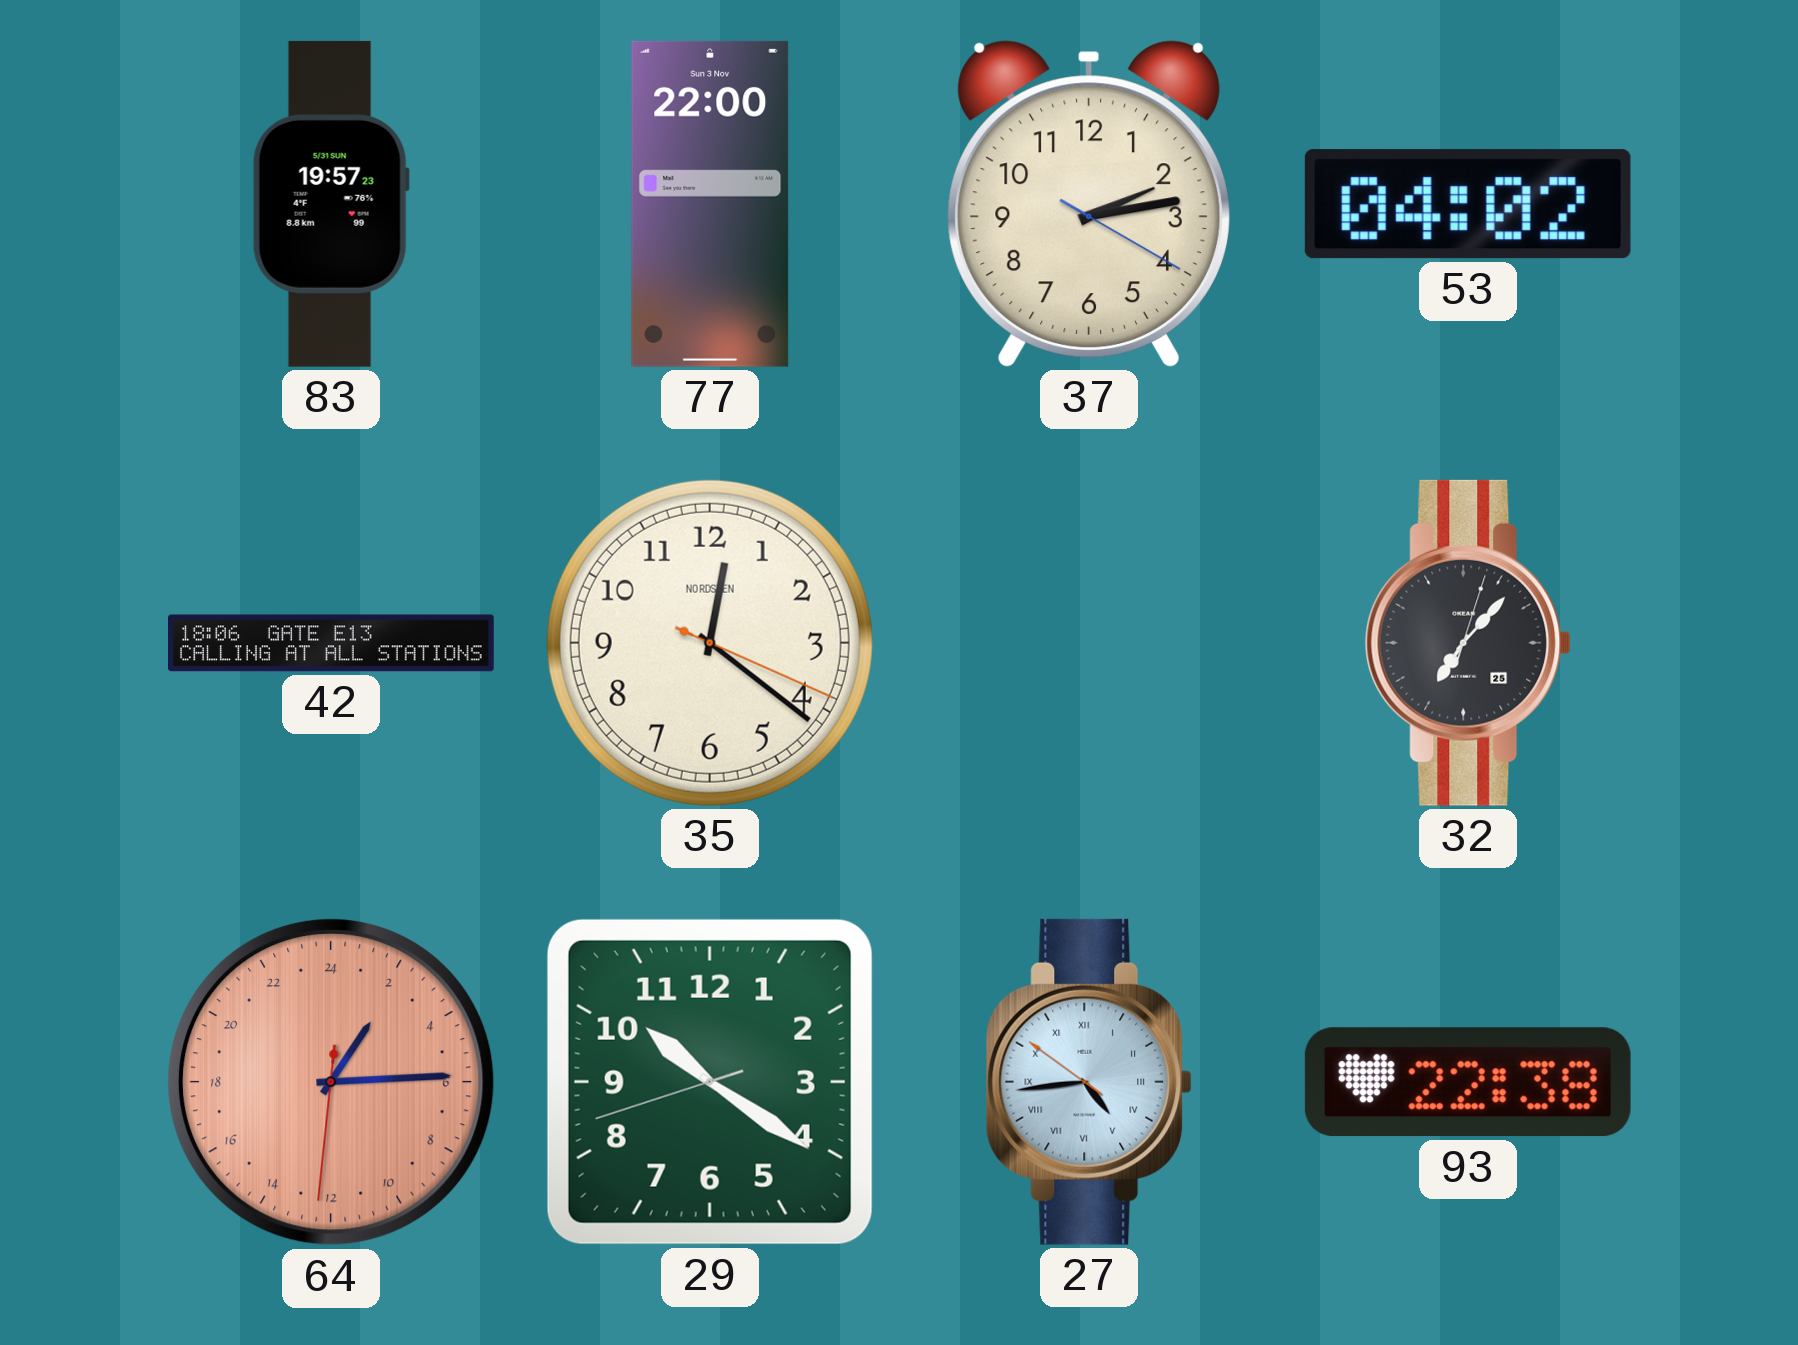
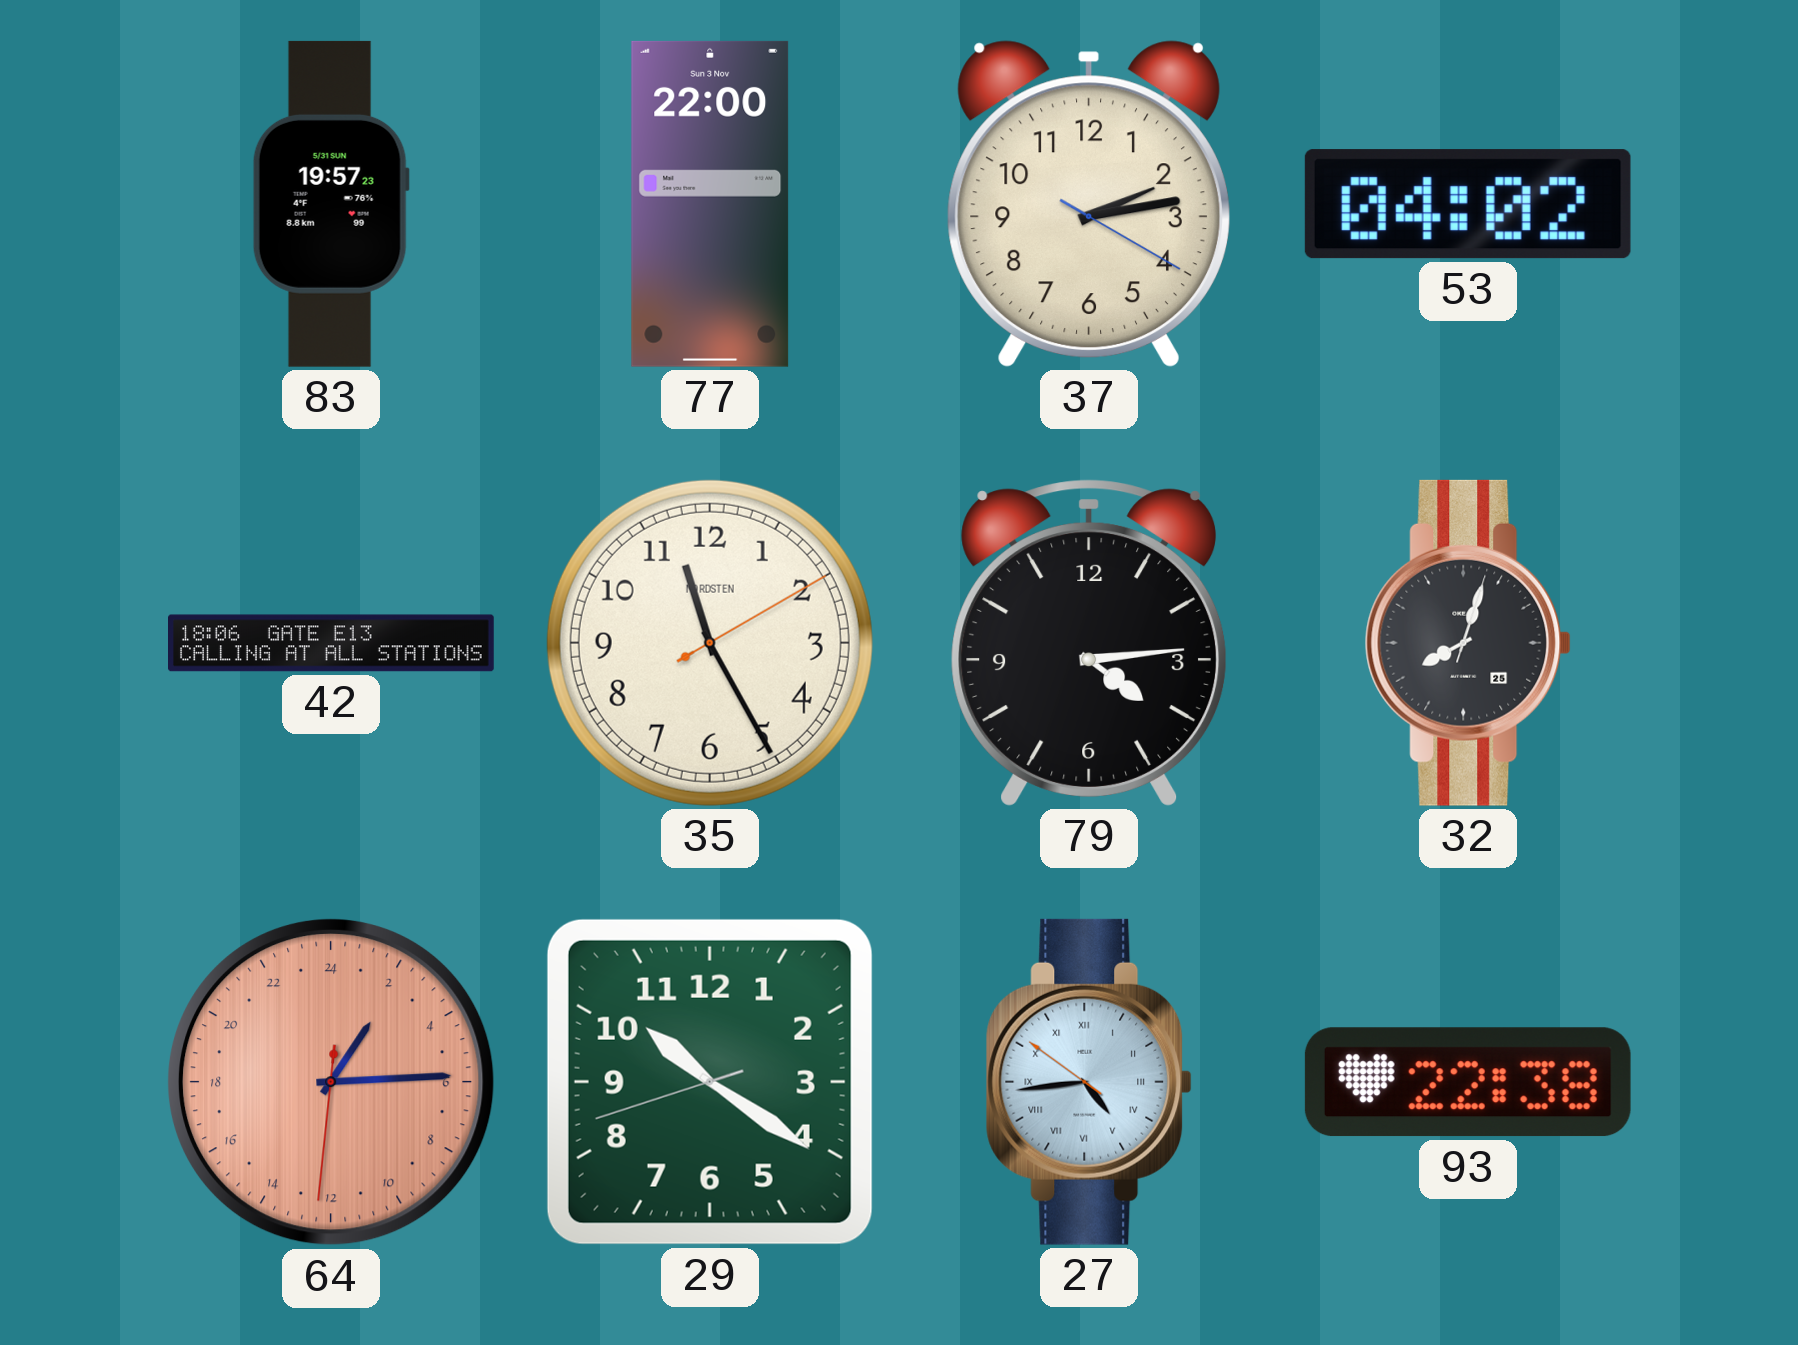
35: 12:21 -> 11:25 (710, 643)
79: none -> 4:14 (1089, 643)
32: 7:07 -> 8:03 (1468, 643)
